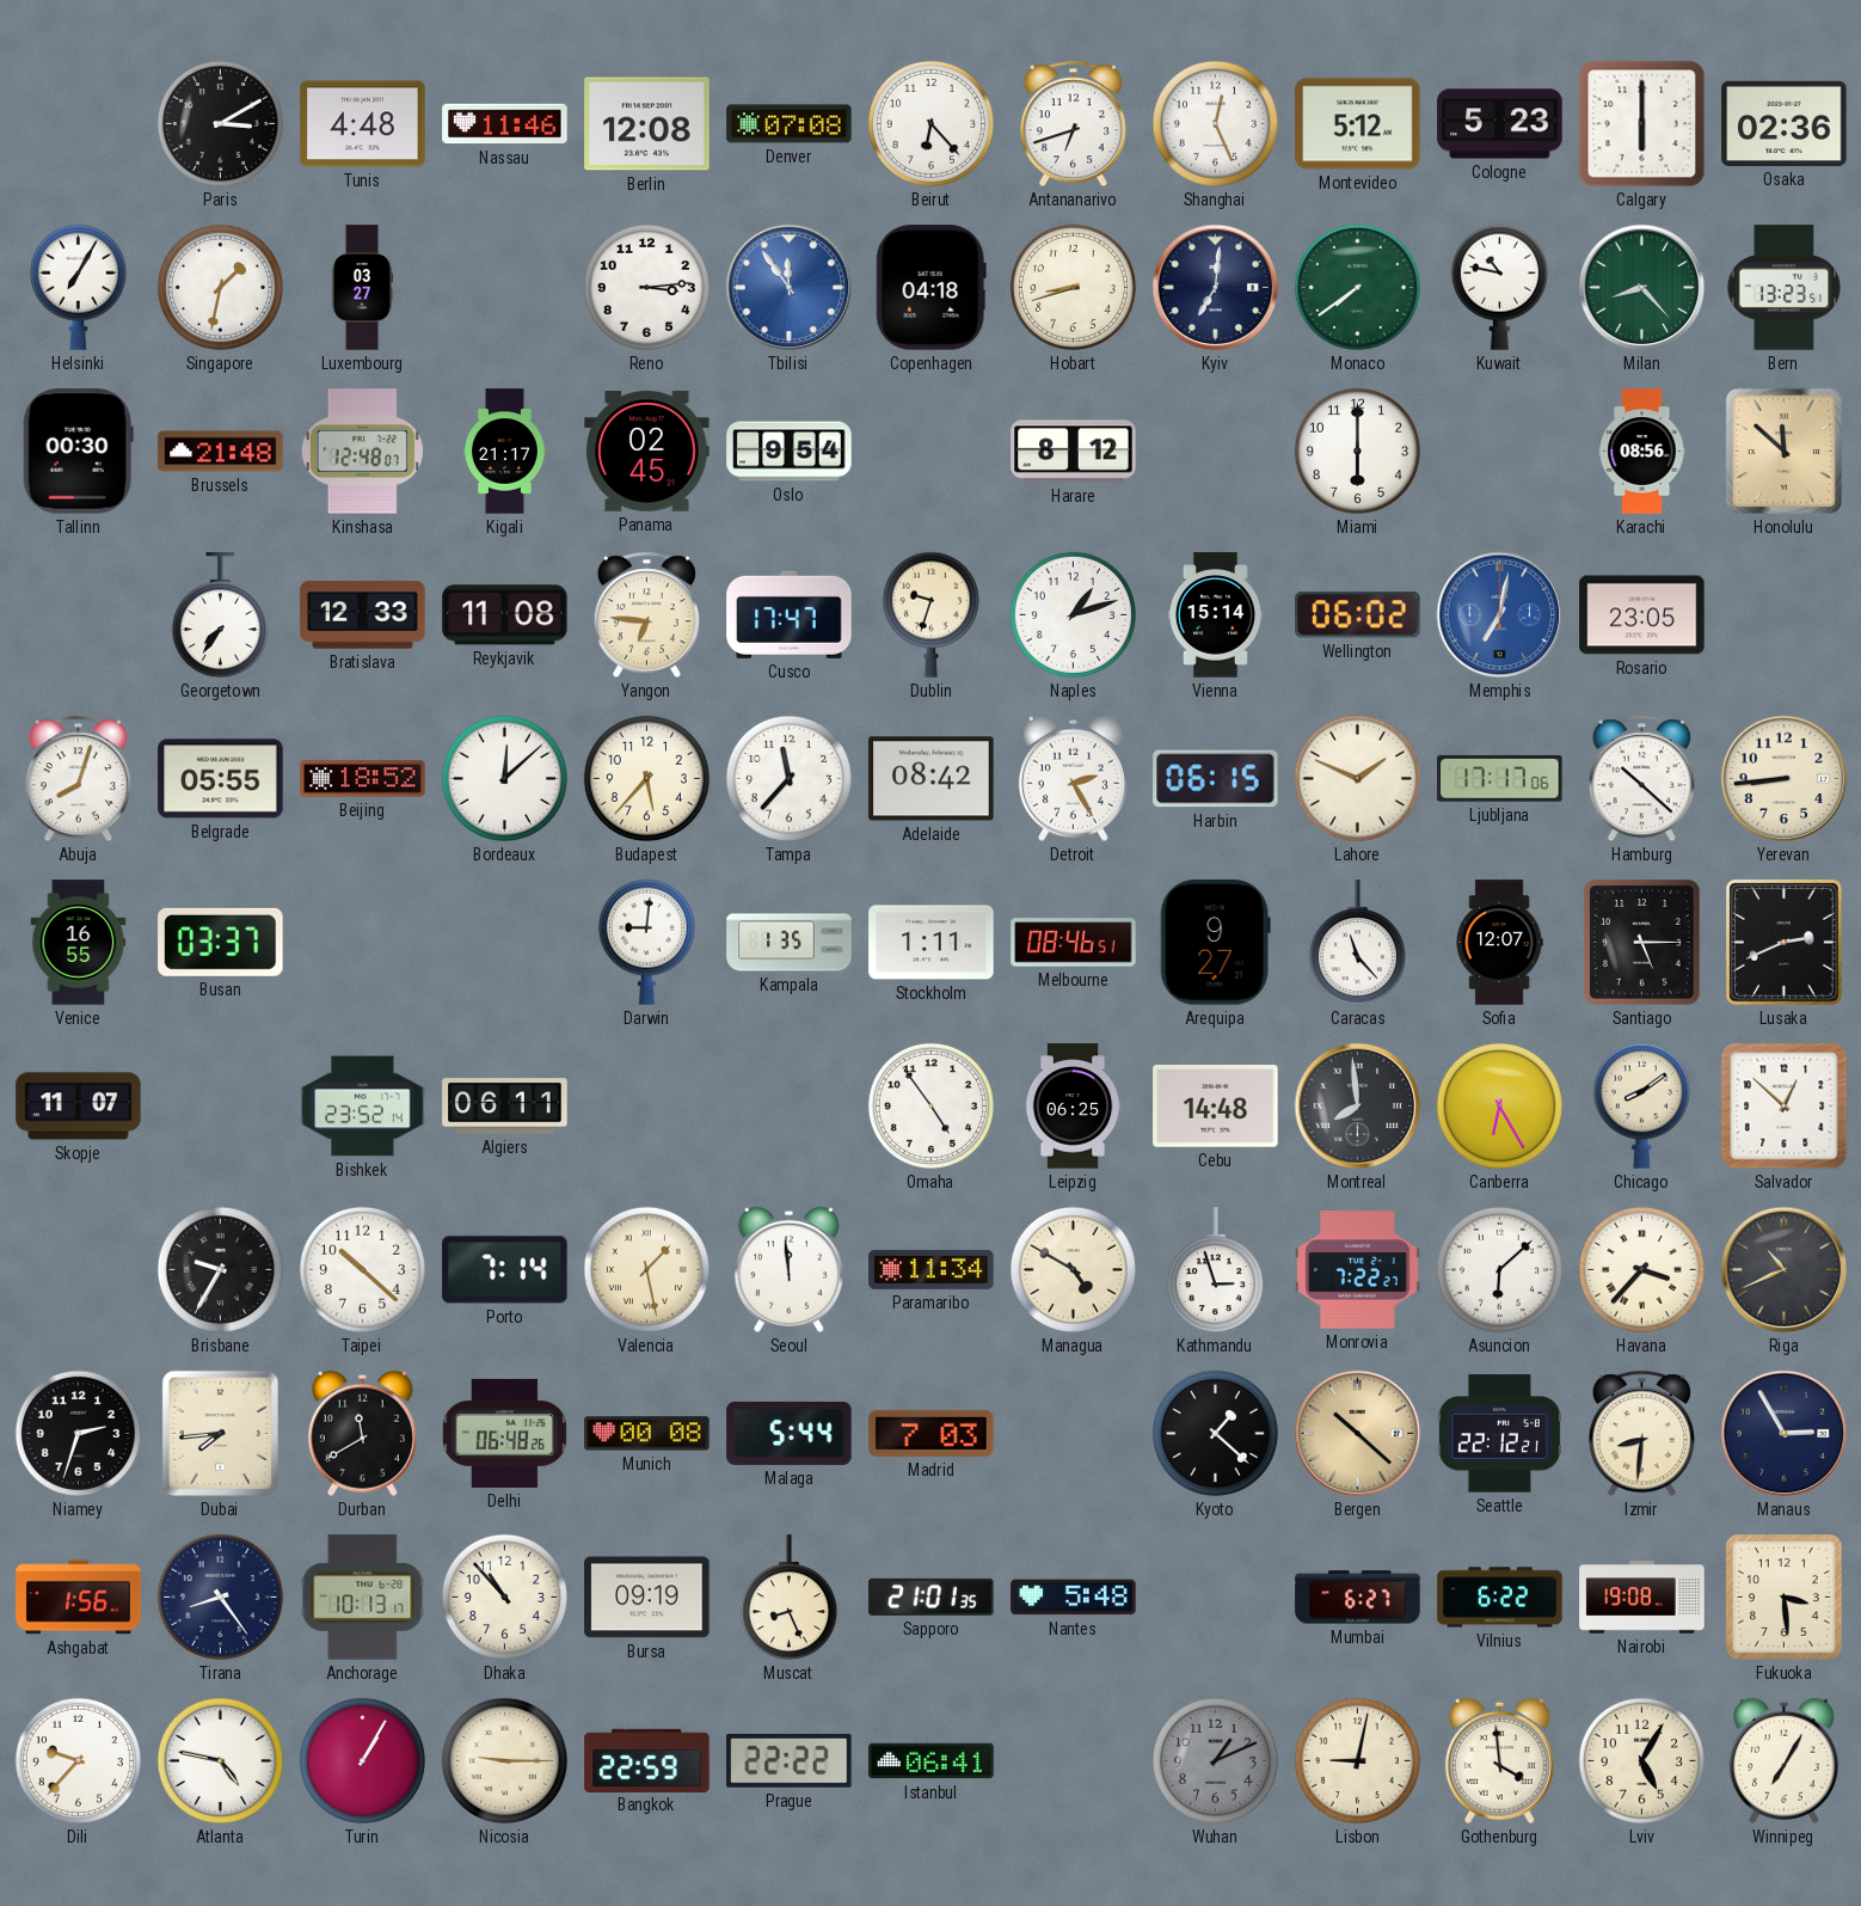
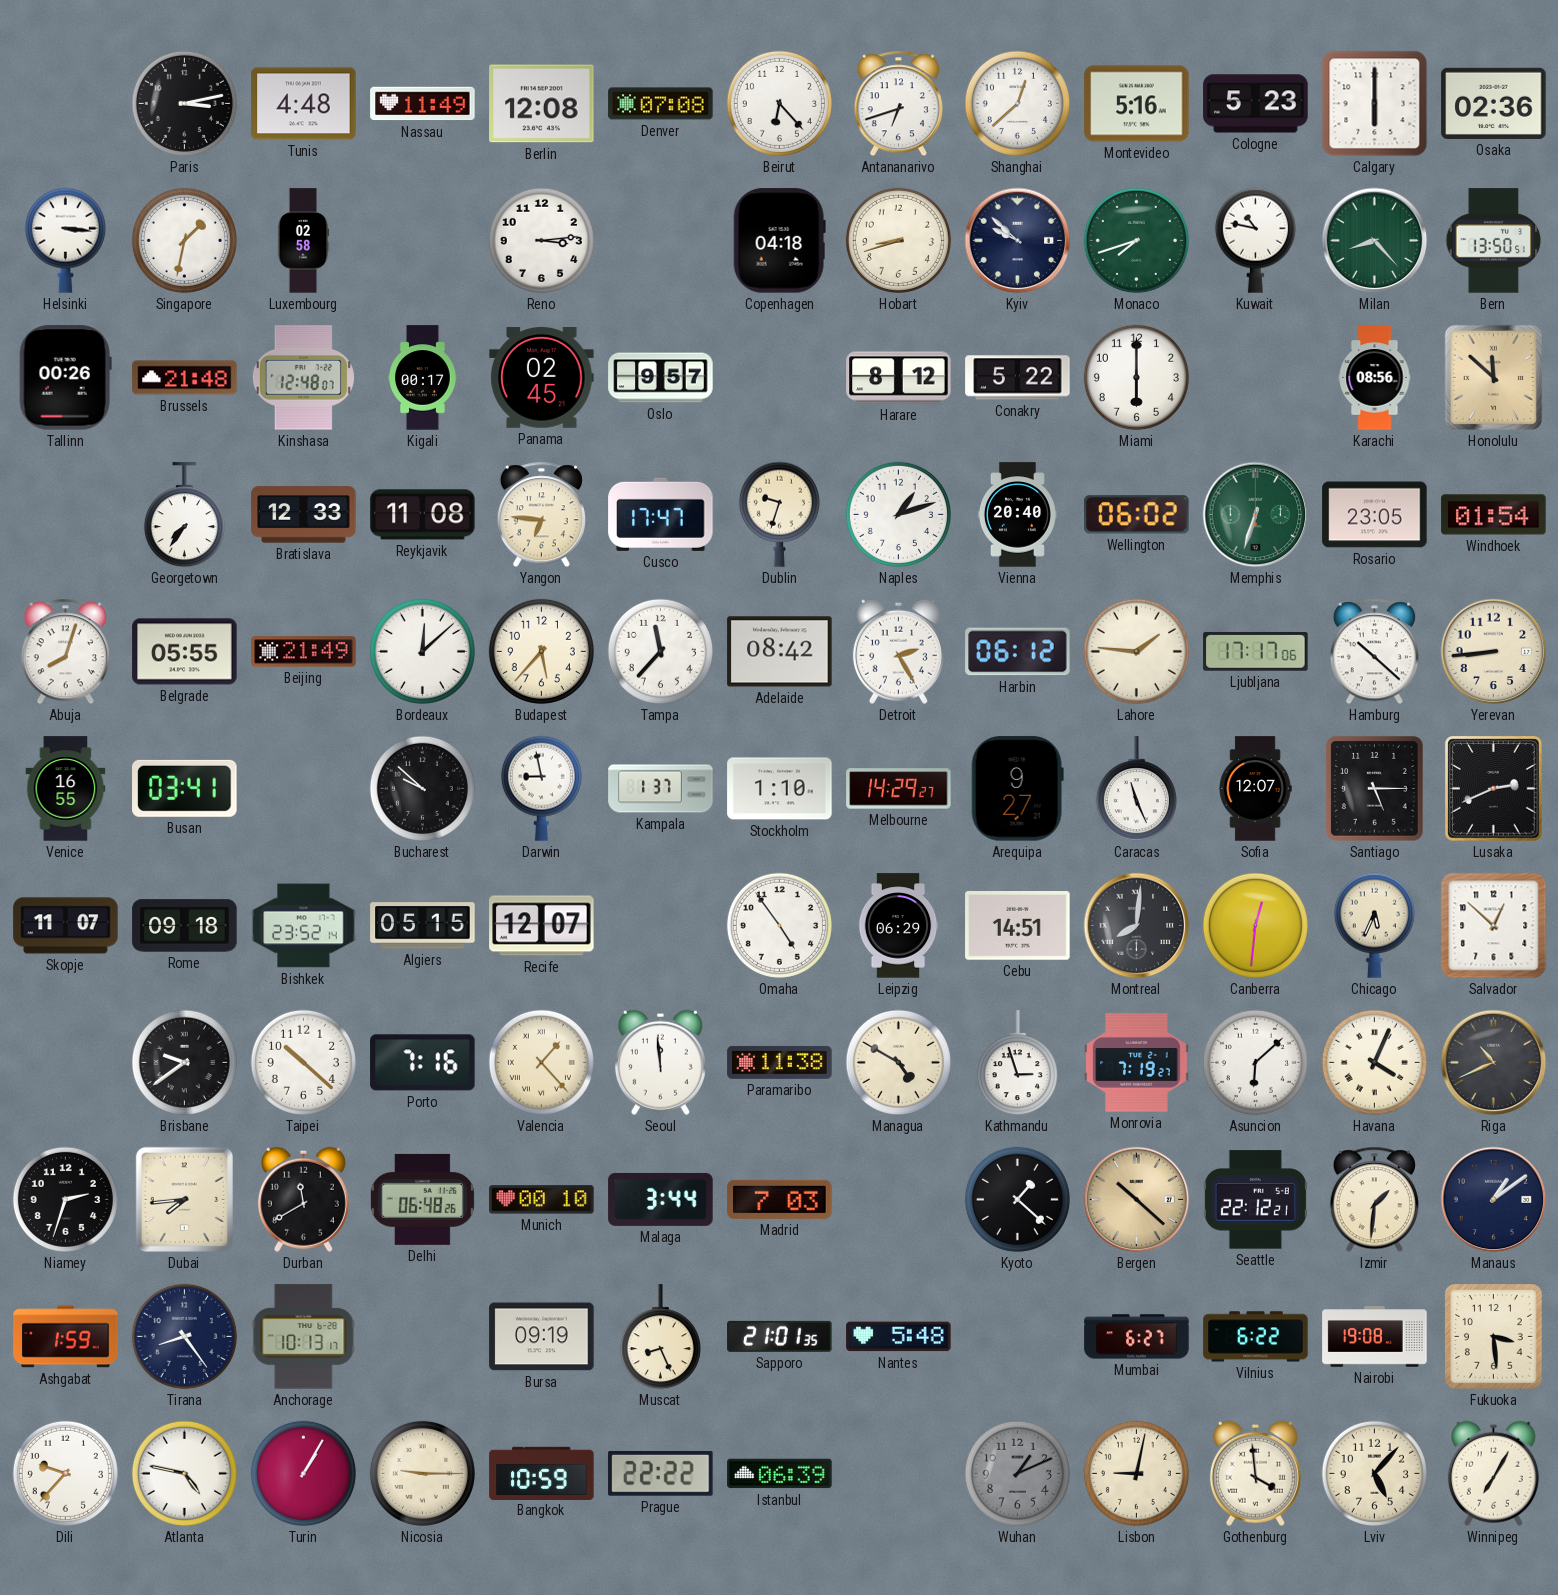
Paris: 3:10 -> 3:13 (184, 103)
Nassau: 11:46 -> 11:49 (423, 104)
Shanghai: 12:26 -> 12:38 (1017, 103)
Montevideo: 5:12 -> 5:16 (1137, 104)
Helsinki: 7:05 -> 3:16 (65, 240)
Luxembourg: 03:27 -> 02:58 (303, 241)
Tbilisi: 11:54 -> none (790, 288)
Kyiv: 7:01 -> 9:52 (1018, 241)
Monaco: 7:39 -> 7:42 (1136, 240)
Bern: 13:23 -> 13:50 (1494, 241)
Tallinn: 00:30 -> 00:26 (65, 378)
Kigali: 21:17 -> 00:17 (423, 378)
Oslo: 9:54 -> 9:57 (661, 378)
Conakry: none -> 5:22 (1018, 378)
Vienna: 15:14 -> 20:40 (1017, 515)
Memphis: 7:02 -> 6:33 (1256, 515)
Memphis dial: blue -> green (1256, 515)
Windhoek: none -> 01:54 (1494, 515)
Beijing: 18:52 -> 21:49 (304, 652)
Harbin: 06:15 -> 06:12 (1018, 652)
Lahore: 1:49 -> 1:46 (1136, 651)
Busan: 03:37 -> 03:41 (185, 788)
Bucharest: none -> 9:52 (422, 788)
Darwin: 9:01 -> 8:58 (541, 788)
Kampala: 1:35 -> 1:37 (661, 789)
Stockholm: 1:11 -> 1:10 (780, 789)
Melbourne: 08:46 -> 14:29 (899, 789)
Caracas: 11:23 -> 11:26 (1136, 789)
Rome: none -> 09:18 (185, 926)
Algiers: 06:11 -> 05:15 (423, 926)
Recife: none -> 12:07 (542, 926)
Leipzig: 06:25 -> 06:29 (898, 926)
Cebu: 14:48 -> 14:51 (1018, 926)
Montreal: 7:59 -> 8:01 (1137, 926)
Canberra: 6:25 -> 12:31 (1255, 925)
Chicago: 8:09 -> 5:34 (1374, 925)
Brisbane: 9:35 -> 9:39 (184, 1062)
Porto: 7:14 -> 7:16 (423, 1063)
Valencia: 1:28 -> 1:23 (541, 1062)
Paramaribo: 11:34 -> 11:38 (780, 1062)
Monrovia: 7:22 -> 7:19 (1137, 1063)
Havana: 3:37 -> 4:04 (1374, 1062)
Munich: 00:08 -> 00:10 (542, 1200)
Malaga: 5:44 -> 3:44 (661, 1199)
Izmir: 8:31 -> 1:31 (1374, 1200)
Manaus: 2:55 -> 1:09 (1494, 1200)
Ashgabat: 1:56 -> 1:59 (66, 1337)
Dhaka: 10:53 -> none (504, 1596)
Bangkok: 22:59 -> 10:59 (542, 1473)
Istanbul: 06:41 -> 06:39 (780, 1474)
Lviv: 5:05 -> 5:07 (1374, 1473)
